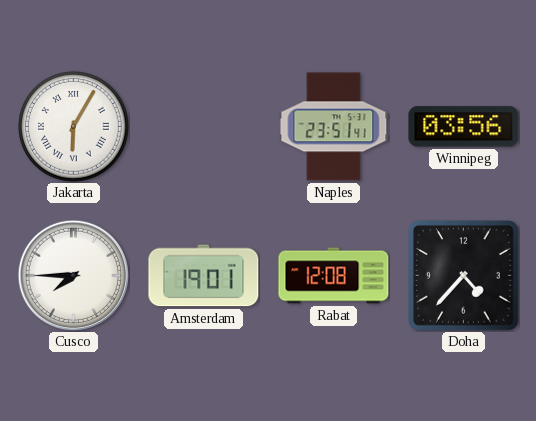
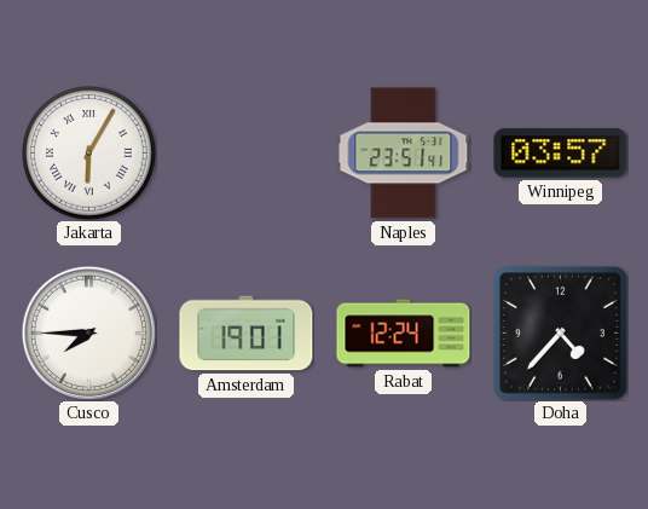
Winnipeg: 03:56 -> 03:57 (561, 154)
Rabat: 12:08 -> 12:24 (404, 334)
